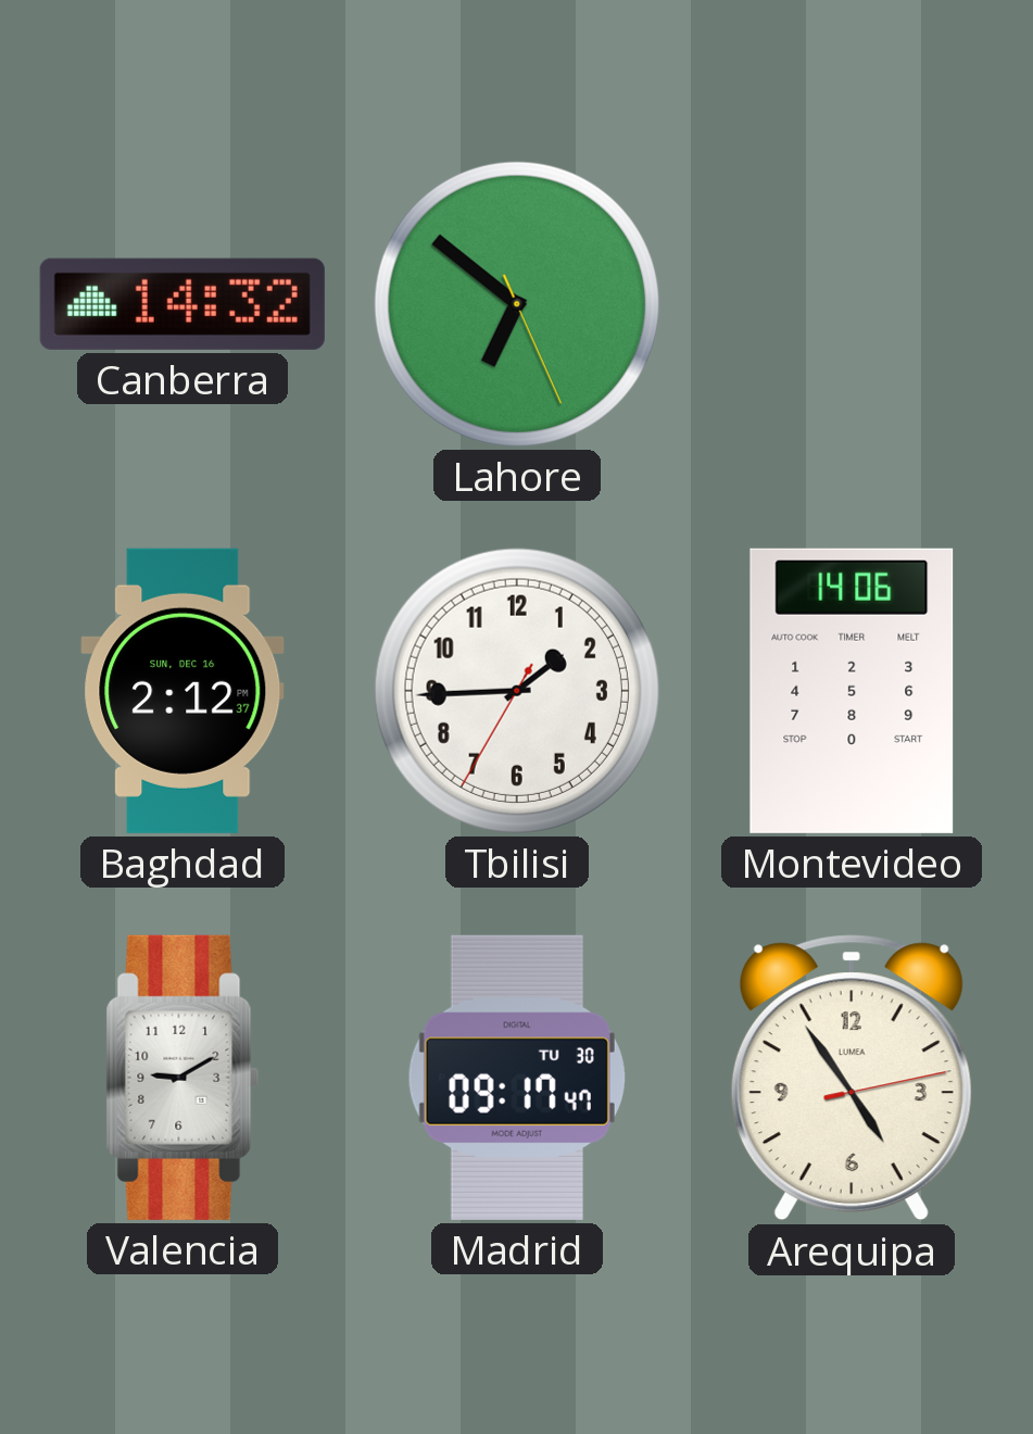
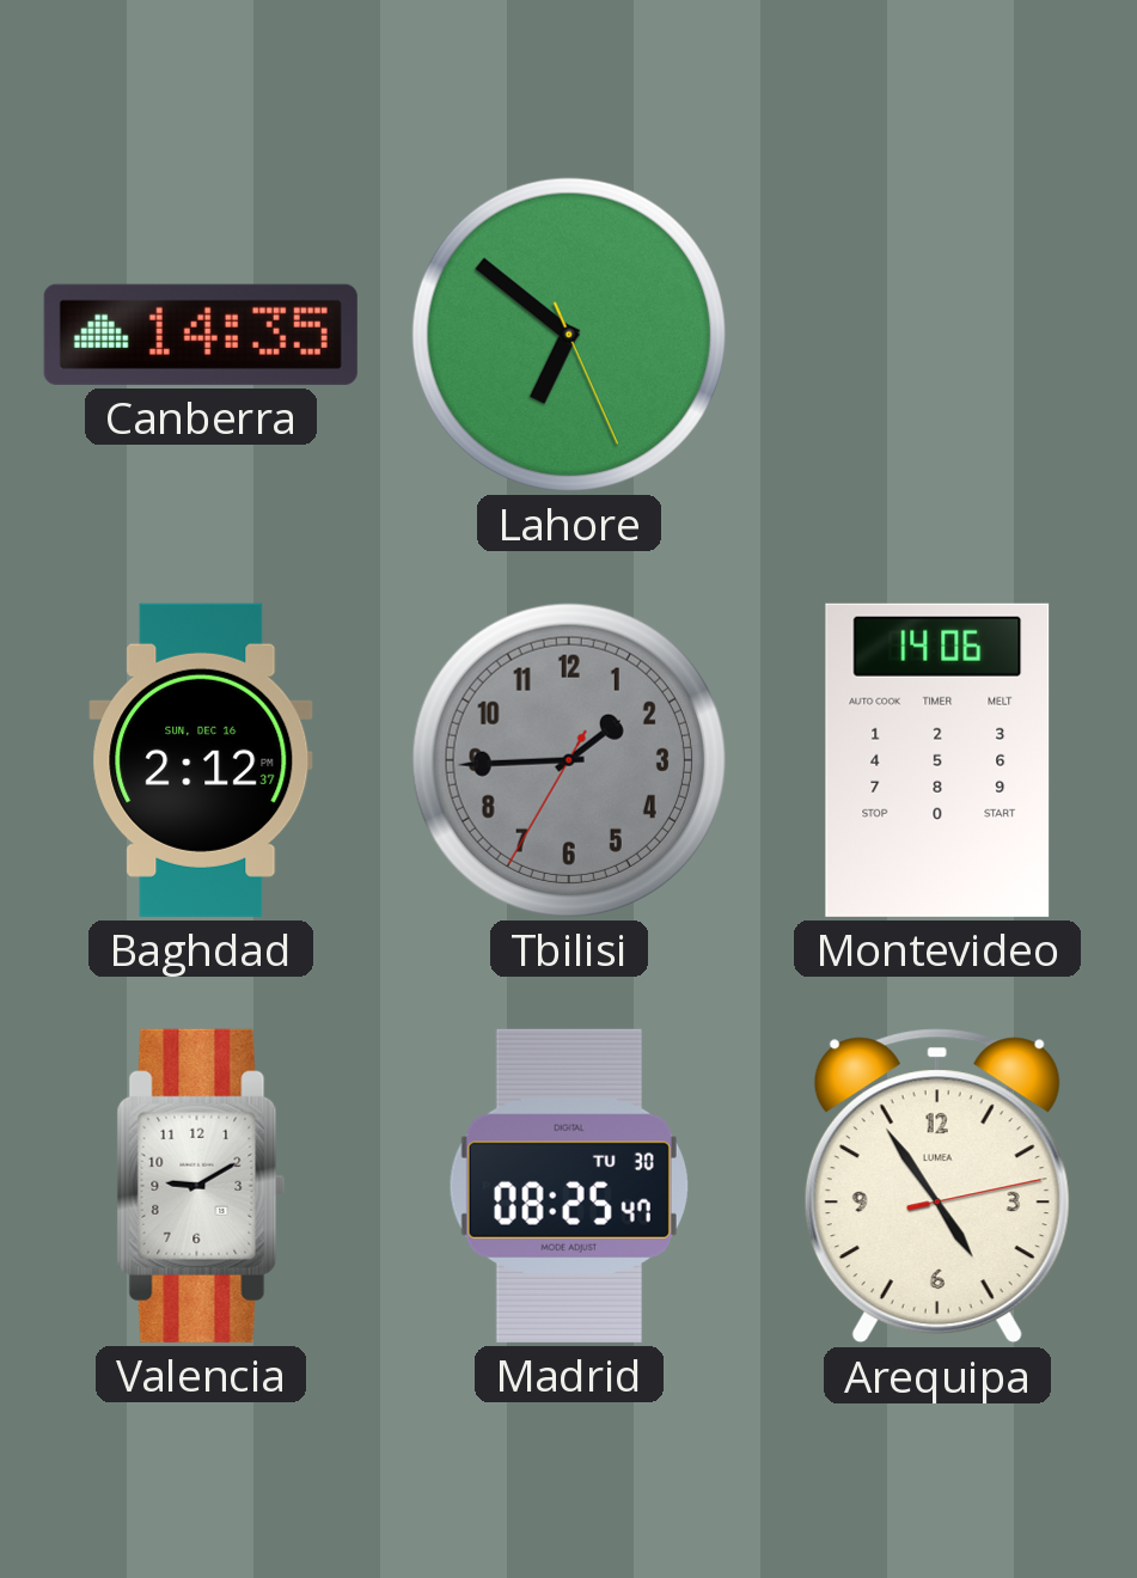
Canberra: 14:32 -> 14:35 (201, 335)
Tbilisi dial: white -> grey (569, 760)
Madrid: 09:17 -> 08:25 (569, 1186)
